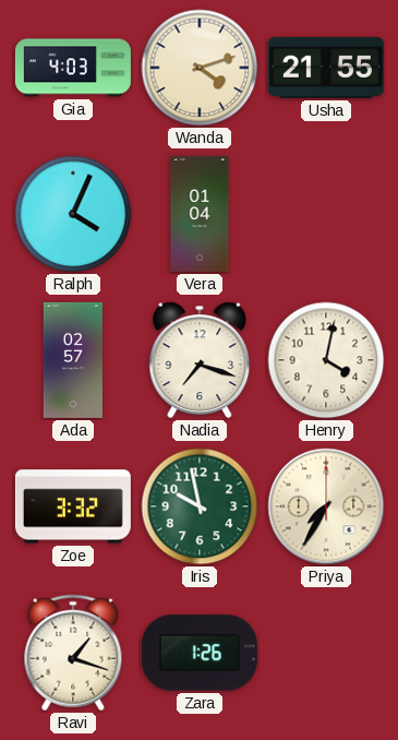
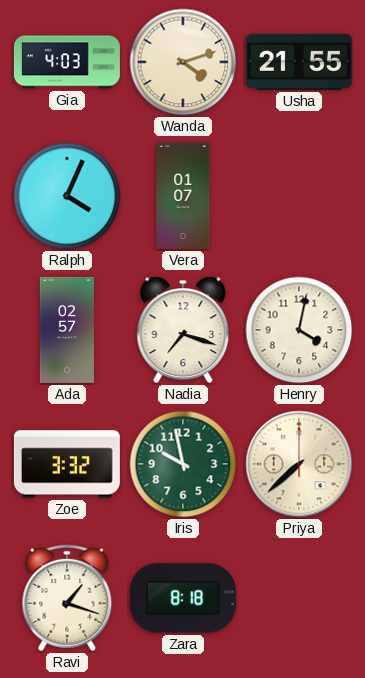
Vera: 01:04 -> 01:07 (183, 196)
Priya: 7:35 -> 7:38 (299, 464)
Zara: 1:26 -> 8:18 (183, 598)
